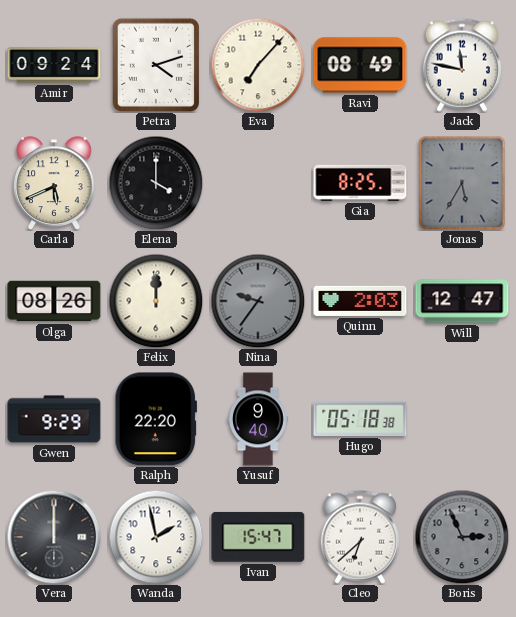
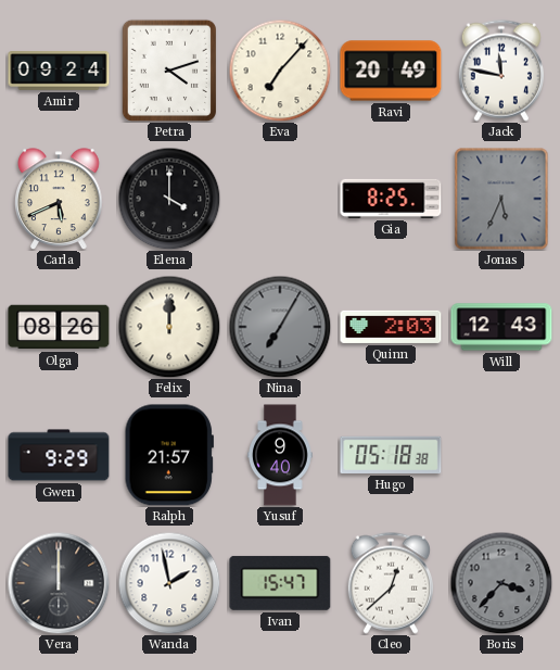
Ravi: 08:49 -> 20:49 (391, 71)
Jonas: 5:35 -> 5:34 (501, 199)
Nina: 9:36 -> 7:05 (280, 327)
Will: 12:47 -> 12:43 (501, 327)
Ralph: 22:20 -> 21:57 (169, 455)
Cleo: 6:38 -> 12:38 (391, 583)
Boris: 2:56 -> 3:37 (501, 583)
